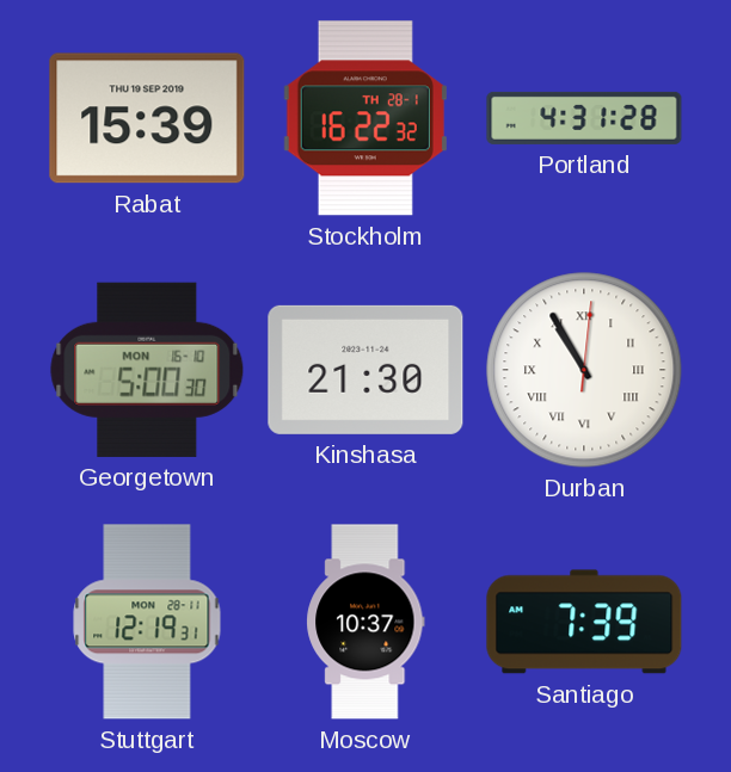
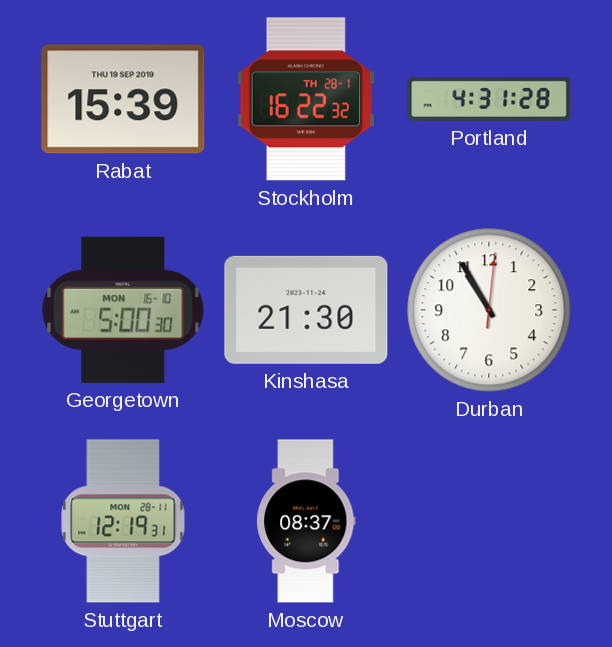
Durban numerals: Roman -> Arabic (489, 310)
Moscow: 10:37 -> 08:37 (306, 521)
Santiago: 7:39 -> none (584, 622)
